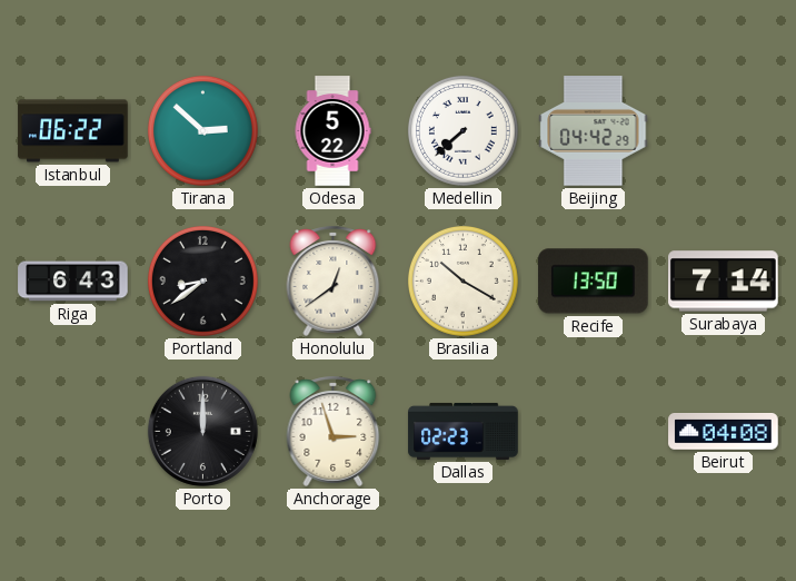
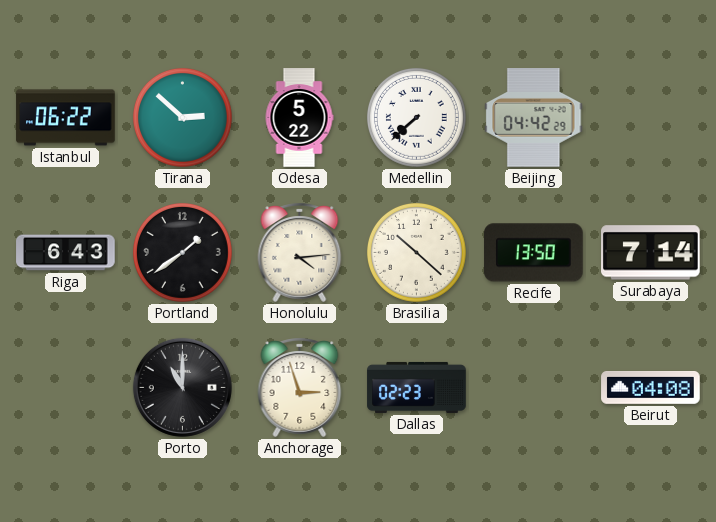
Portland: 8:39 -> 1:39 (182, 252)
Honolulu: 12:39 -> 4:14 (300, 252)
Brasilia: 10:20 -> 10:22 (416, 252)
Porto: 12:00 -> 11:00 (182, 387)
